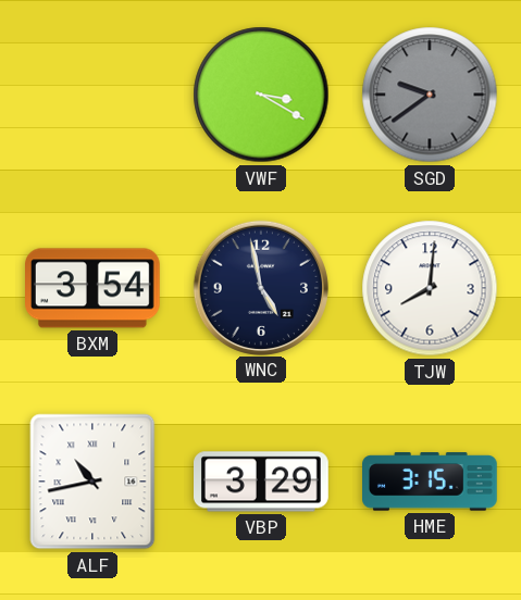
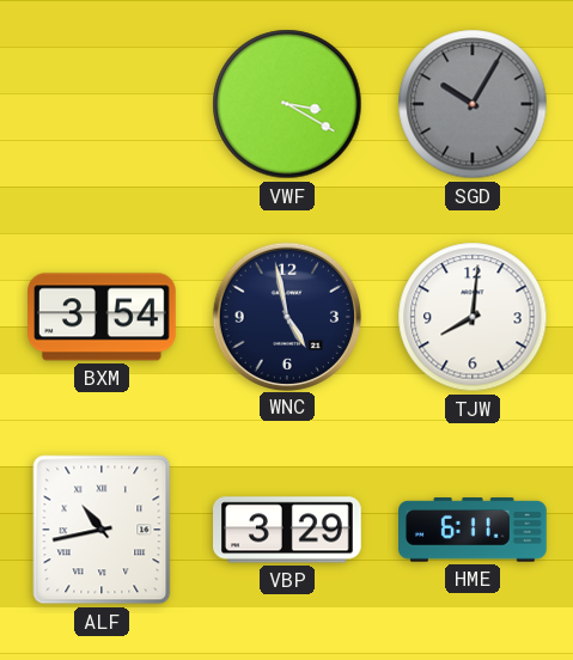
SGD: 9:39 -> 10:05 (473, 104)
HME: 3:15 -> 6:11 (474, 530)
